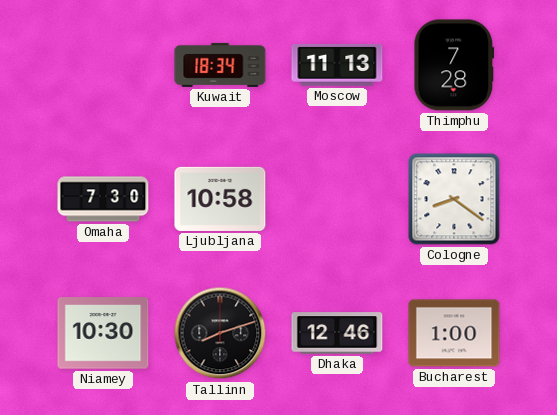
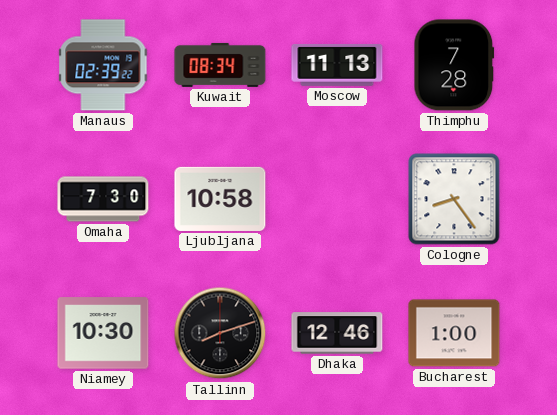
Manaus: none -> 02:39 (103, 65)
Kuwait: 18:34 -> 08:34 (220, 65)
Cologne: 8:21 -> 8:24 (454, 199)
